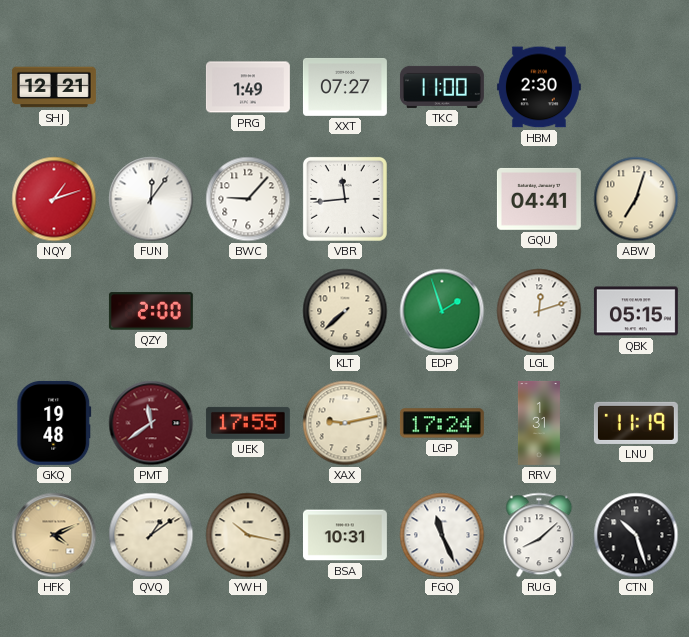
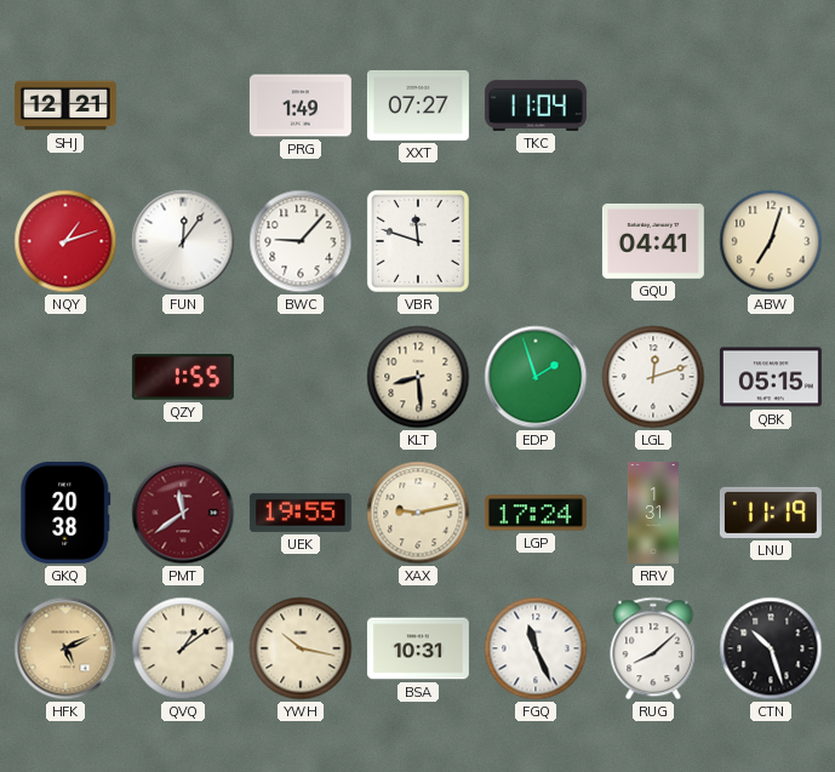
TKC: 11:00 -> 11:04 (536, 105)
HBM: 2:30 -> none (539, 87)
VBR: 11:44 -> 11:48 (418, 241)
QZY: 2:00 -> 1:55 (183, 377)
KLT: 7:38 -> 8:29 (418, 377)
GKQ: 19:48 -> 20:38 (65, 513)
UEK: 17:55 -> 19:55 (301, 513)
HFK: 4:11 -> 5:11 (65, 648)
